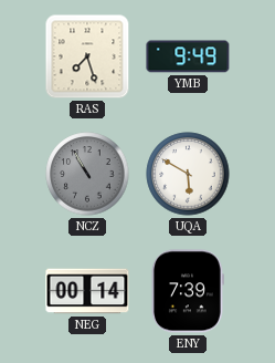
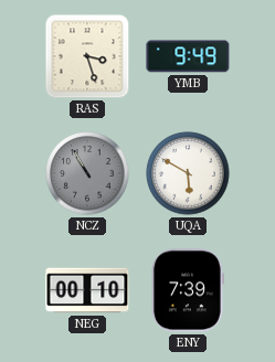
RAS: 7:27 -> 3:27 (87, 56)
NEG: 00:14 -> 00:10 (87, 290)
